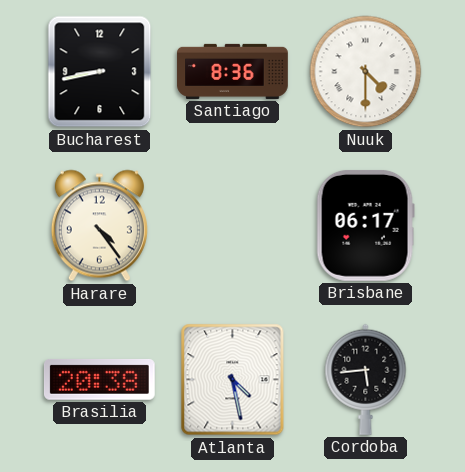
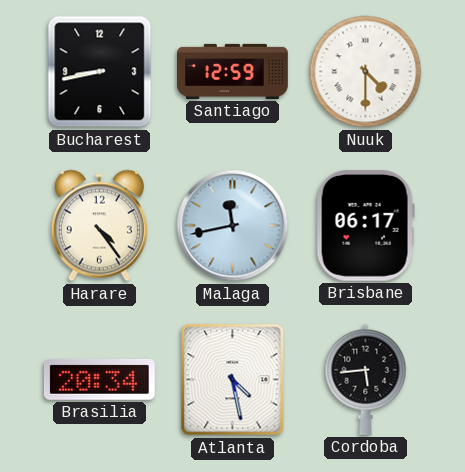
Santiago: 8:36 -> 12:59 (233, 71)
Malaga: none -> 11:43 (233, 226)
Brasilia: 20:38 -> 20:34 (99, 380)
